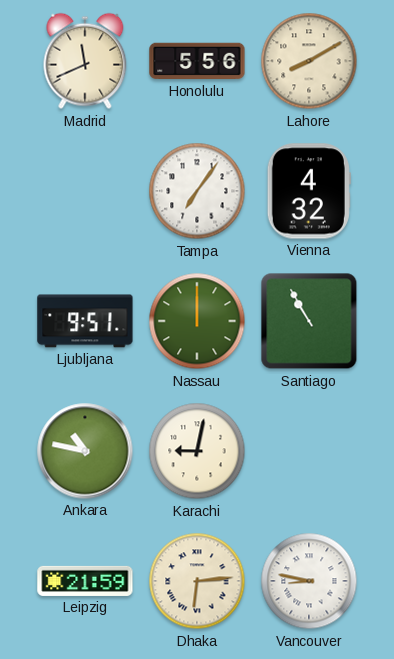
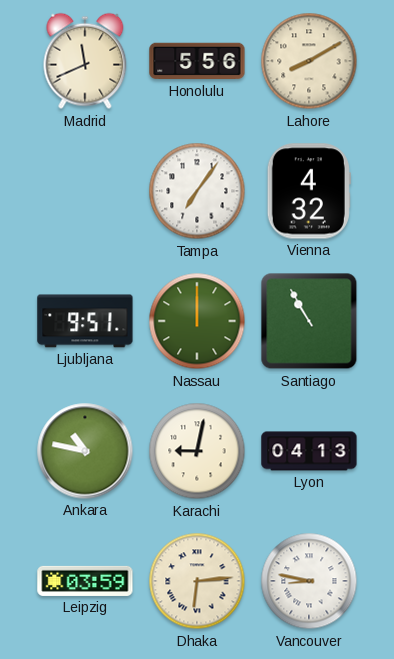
Lyon: none -> 04:13 (309, 451)
Leipzig: 21:59 -> 03:59 (85, 581)
